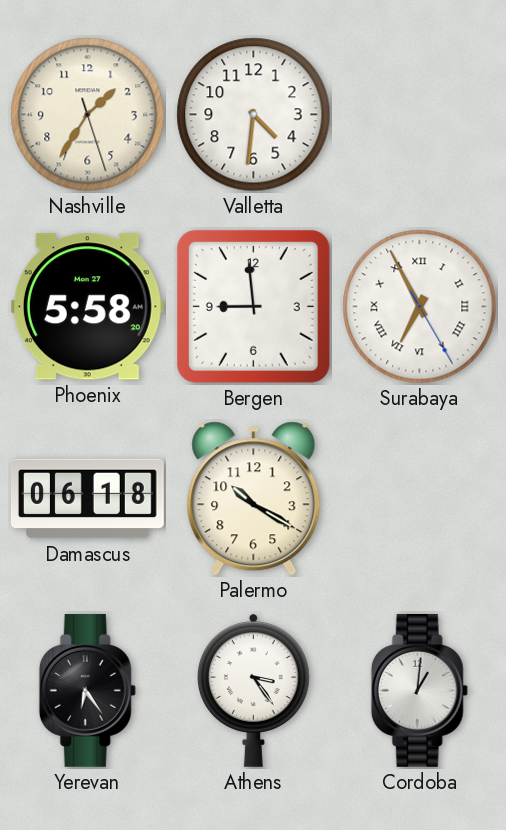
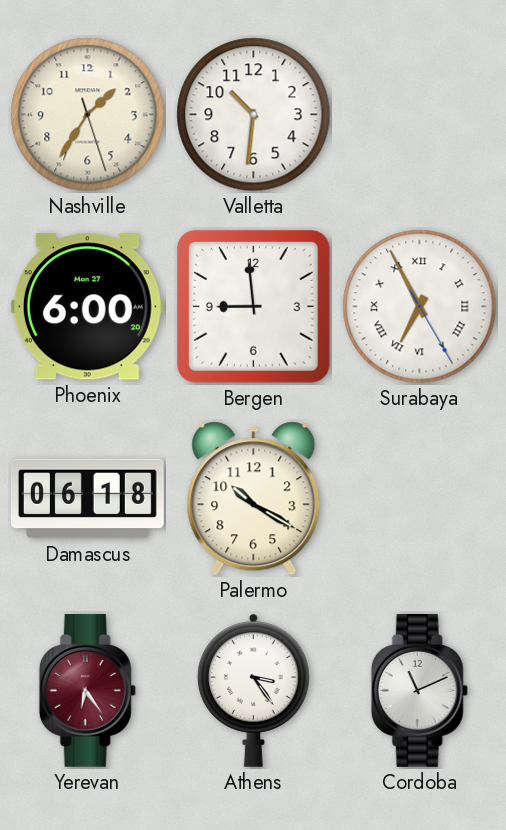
Valletta: 4:31 -> 10:31 (254, 115)
Phoenix: 5:58 -> 6:00 (87, 307)
Yerevan dial: black -> burgundy (87, 690)
Cordoba: 1:01 -> 11:11 (419, 690)
